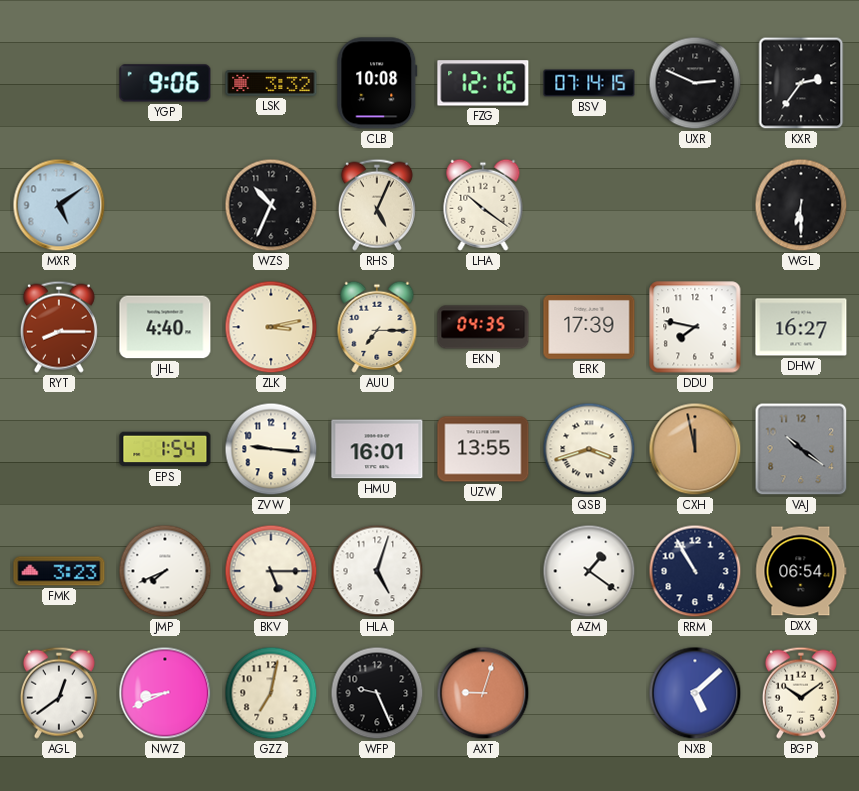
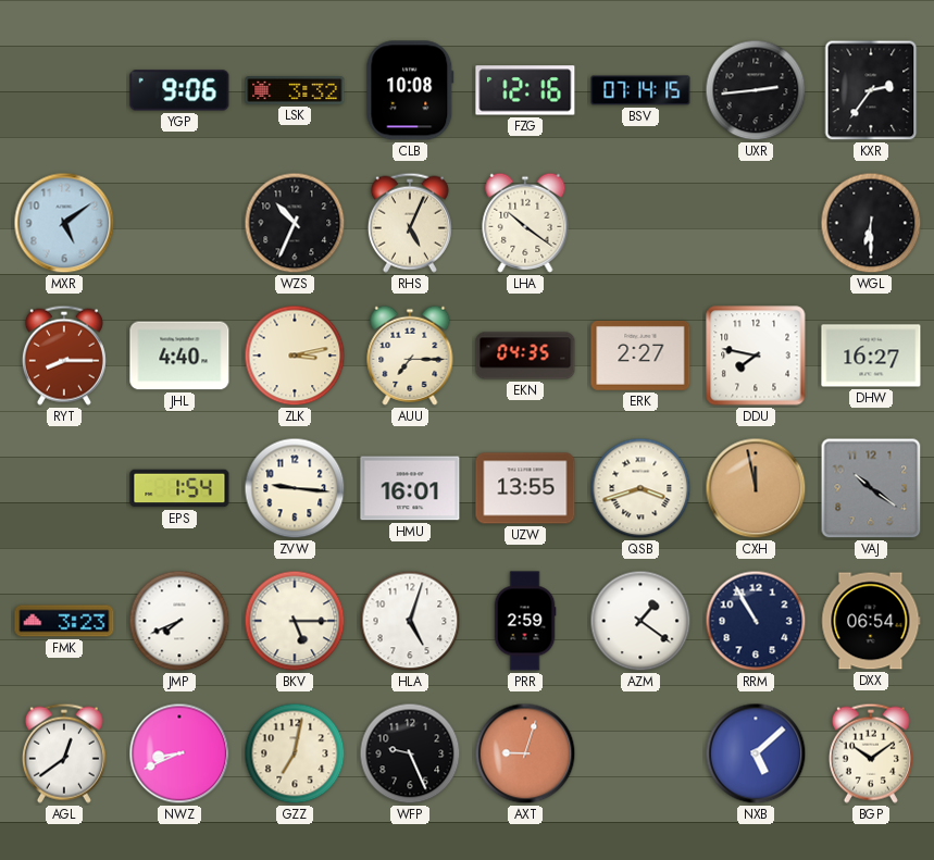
UXR: 2:49 -> 2:44 (756, 90)
ERK: 17:39 -> 2:27 (640, 357)
PRR: none -> 2:59 (525, 621)
